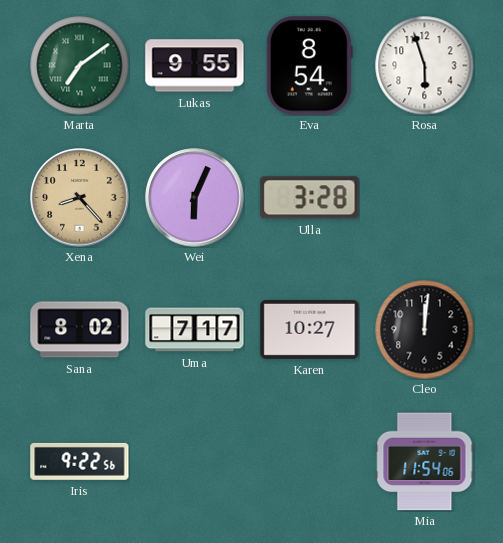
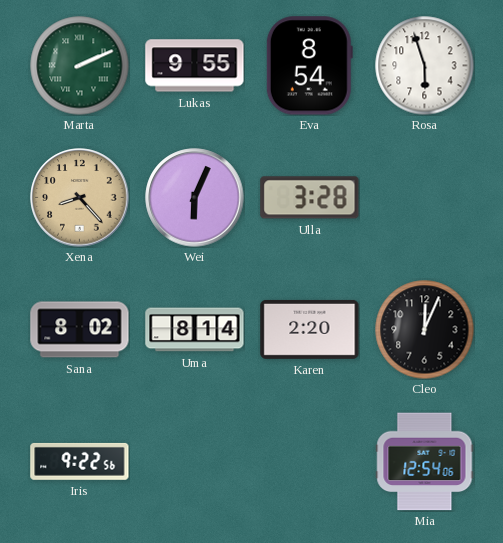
Marta: 7:09 -> 2:11 (80, 66)
Uma: 7:17 -> 8:14 (195, 330)
Karen: 10:27 -> 2:20 (310, 329)
Cleo: 12:01 -> 12:04 (425, 330)
Mia: 11:54 -> 12:54 (425, 462)
